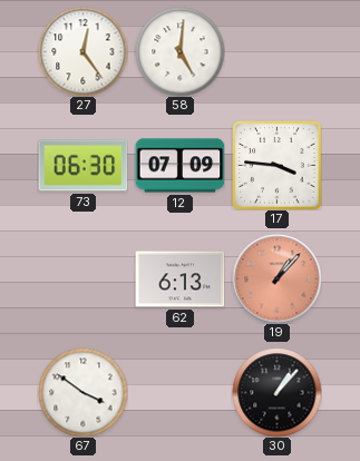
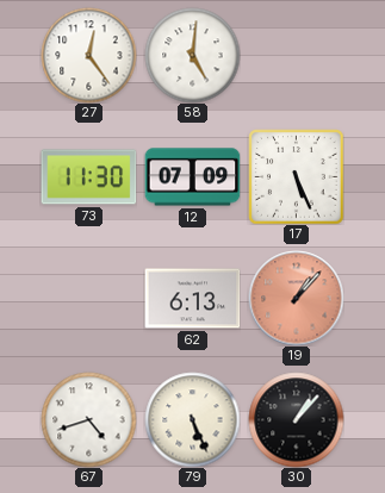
73: 06:30 -> 11:30 (88, 177)
17: 3:46 -> 5:26 (296, 176)
67: 3:51 -> 4:42 (88, 419)
79: none -> 5:26 (192, 419)
